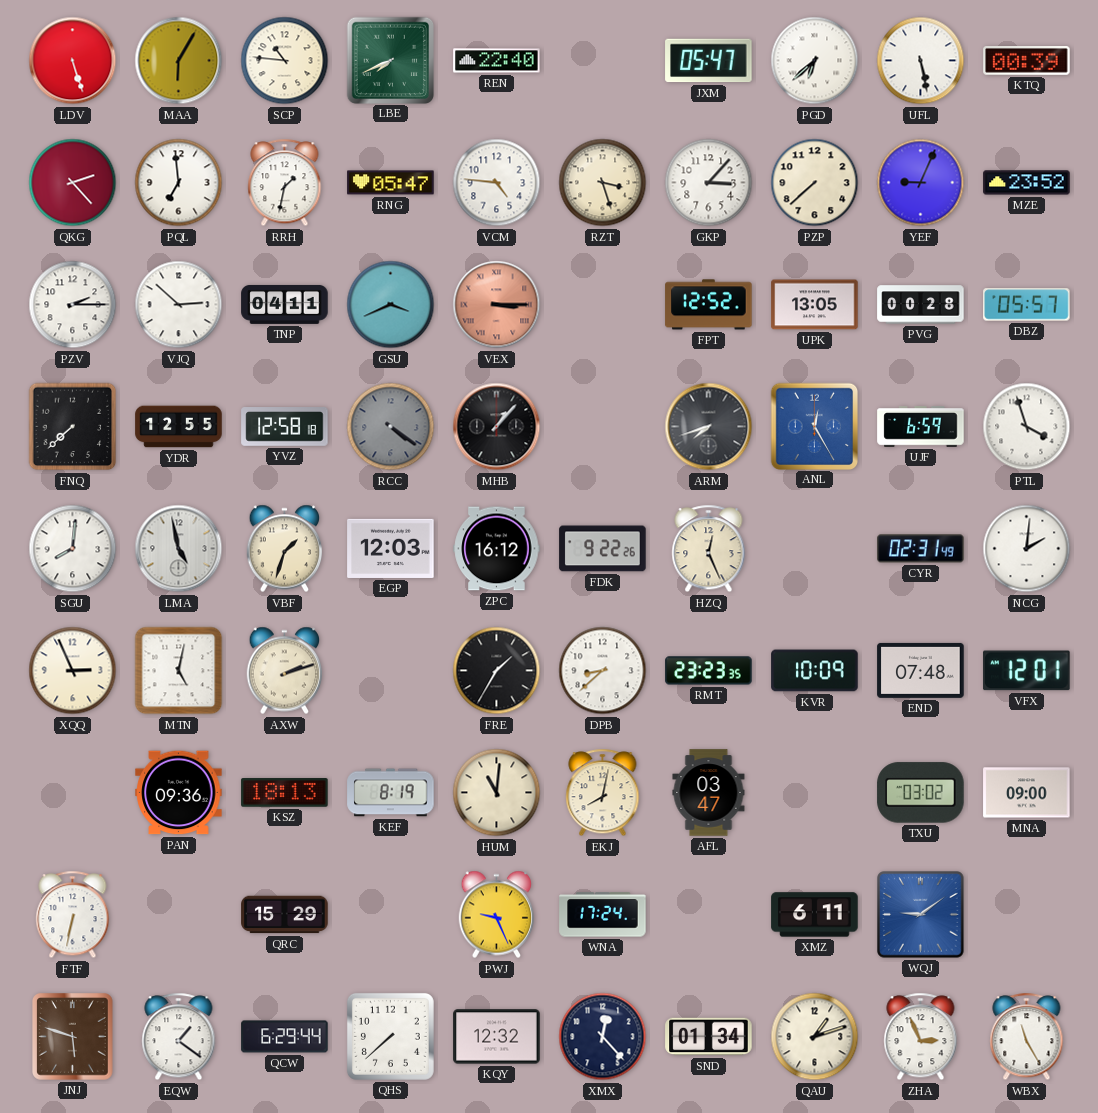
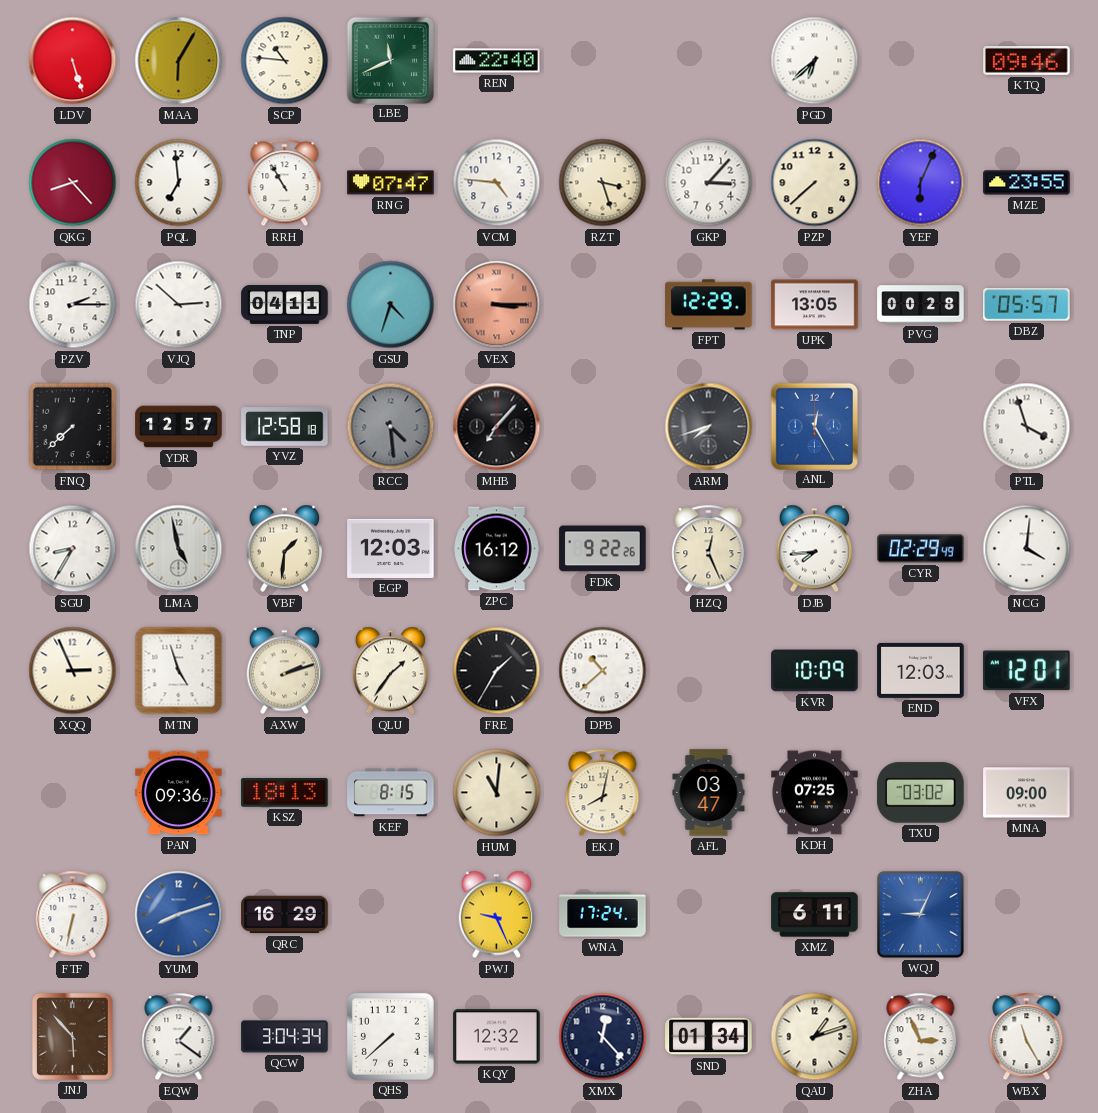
LBE: 7:41 -> 11:41 (390, 60)
JXM: 05:47 -> none (709, 61)
UFL: 5:28 -> none (921, 61)
KTQ: 00:39 -> 09:46 (1027, 61)
QKG: 2:23 -> 8:23 (73, 183)
RRH: 1:32 -> 10:55 (285, 183)
RNG: 05:47 -> 07:47 (391, 183)
YEF: 9:04 -> 6:04 (921, 183)
MZE: 23:52 -> 23:55 (1027, 183)
GSU: 3:41 -> 4:33 (391, 305)
FPT: 12:52 -> 12:29 (709, 305)
YDR: 12:55 -> 12:57 (179, 427)
RCC: 4:21 -> 4:29 (391, 427)
MHB: 1:07 -> 7:07 (497, 427)
UJF: 6:59 -> none (921, 427)
SGU: 8:01 -> 8:35 (73, 549)
VBF: 1:33 -> 1:31 (285, 549)
DJB: none -> 7:44 (815, 549)
CYR: 02:31 -> 02:29 (921, 549)
NCG: 2:01 -> 4:01 (1027, 549)
MTN: 5:02 -> 4:57 (179, 671)
QLU: none -> 1:36 (391, 671)
DPB: 8:38 -> 10:38 (603, 671)
RMT: 23:23 -> none (709, 671)
END: 07:48 -> 12:03 (921, 670)
KEF: 8:19 -> 8:15 (391, 793)
KDH: none -> 07:25 (815, 793)
YUM: none -> 8:12 (179, 915)
QRC: 15:29 -> 16:29 (285, 915)
WQJ: 9:09 -> 9:04 (921, 915)
JNJ: 5:48 -> 5:53 (73, 1037)
QCW: 6:29 -> 3:04 (285, 1037)
